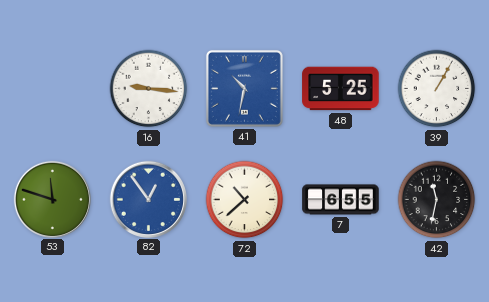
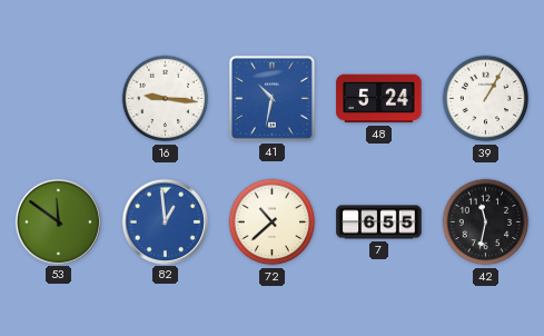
48: 5:25 -> 5:24 (379, 99)
53: 11:48 -> 11:51 (58, 221)
82: 12:54 -> 12:59 (165, 221)
